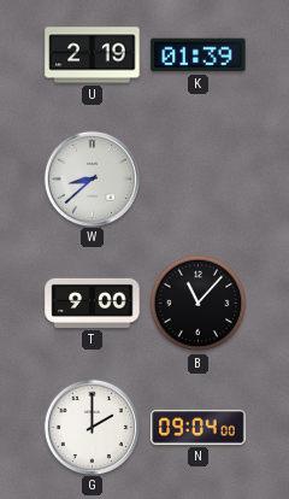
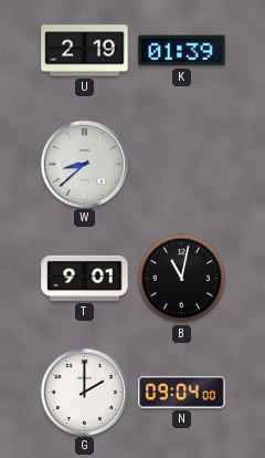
T: 9:00 -> 9:01 (85, 278)
B: 11:07 -> 11:02 (182, 279)
